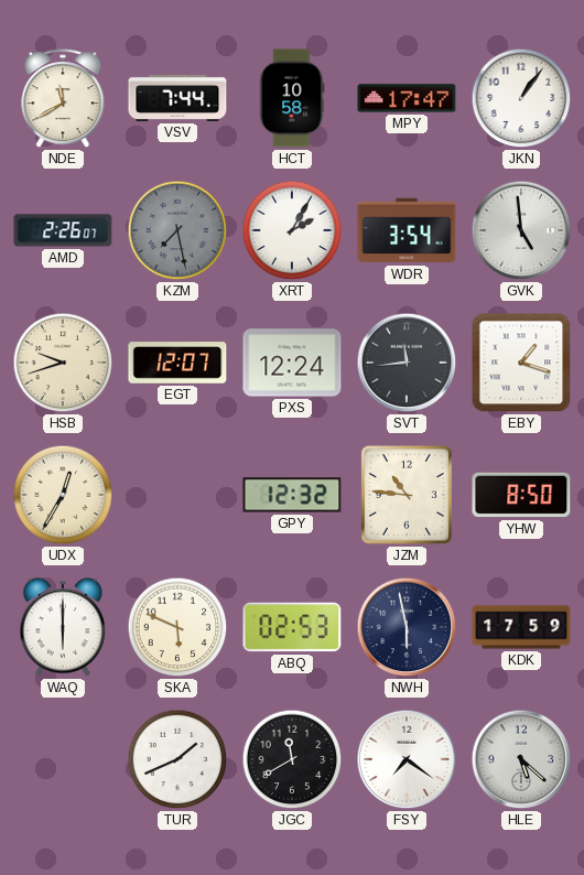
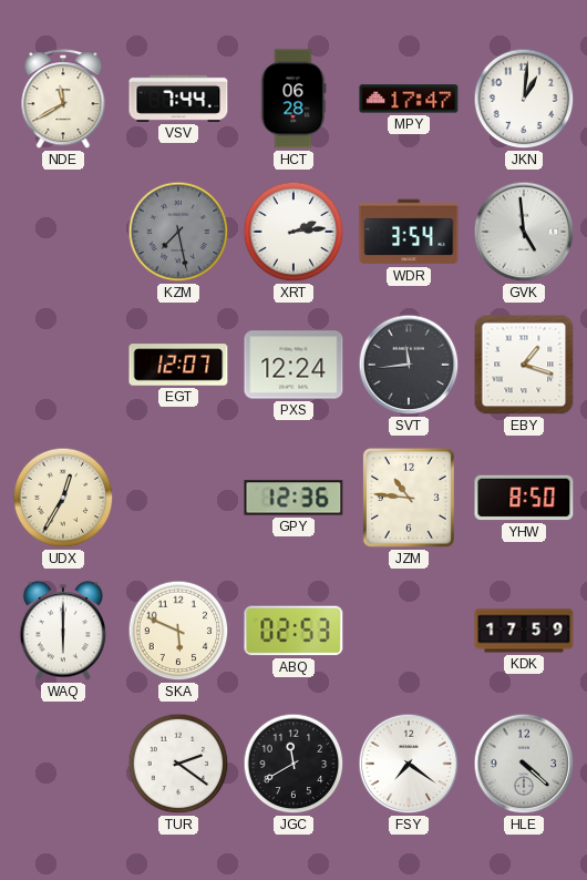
HCT: 10:58 -> 06:28 (293, 99)
JKN: 1:06 -> 1:01 (524, 99)
AMD: 2:26 -> none (63, 230)
XRT: 2:05 -> 2:14 (293, 232)
HSB: 9:42 -> none (63, 363)
GPY: 12:32 -> 12:36 (293, 498)
NWH: 5:58 -> none (407, 627)
TUR: 1:41 -> 2:21 (178, 764)
HLE: 5:22 -> 4:22 (524, 764)
